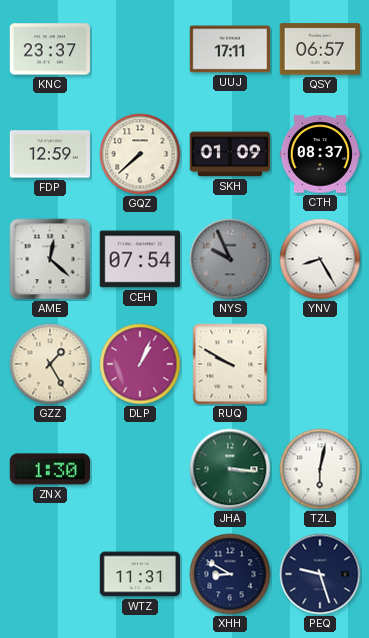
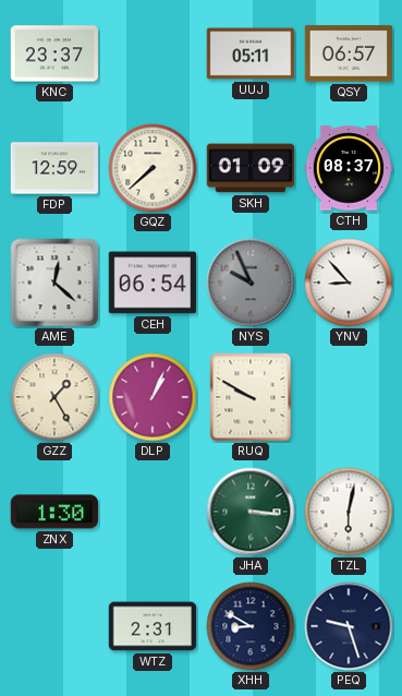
UUJ: 17:11 -> 05:11 (249, 53)
CEH: 07:54 -> 06:54 (151, 283)
YNV: 8:25 -> 8:53 (349, 283)
WTZ: 11:31 -> 2:31 (153, 626)
